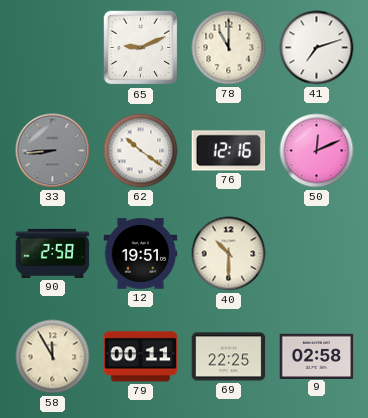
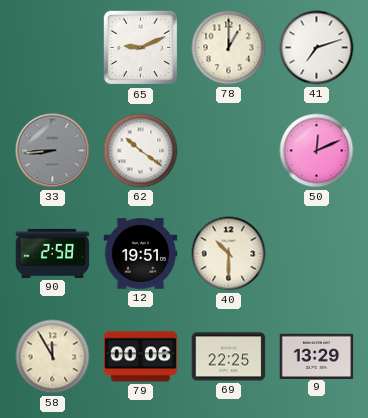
78: 11:00 -> 1:00 (229, 48)
76: 12:16 -> none (229, 151)
79: 00:11 -> 00:06 (141, 357)
9: 02:58 -> 13:29 (317, 356)
